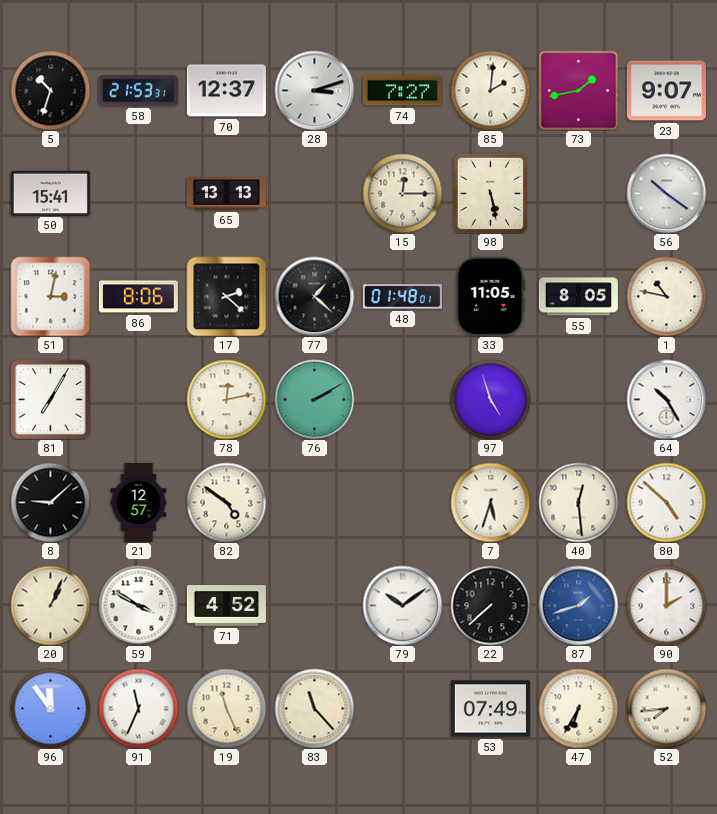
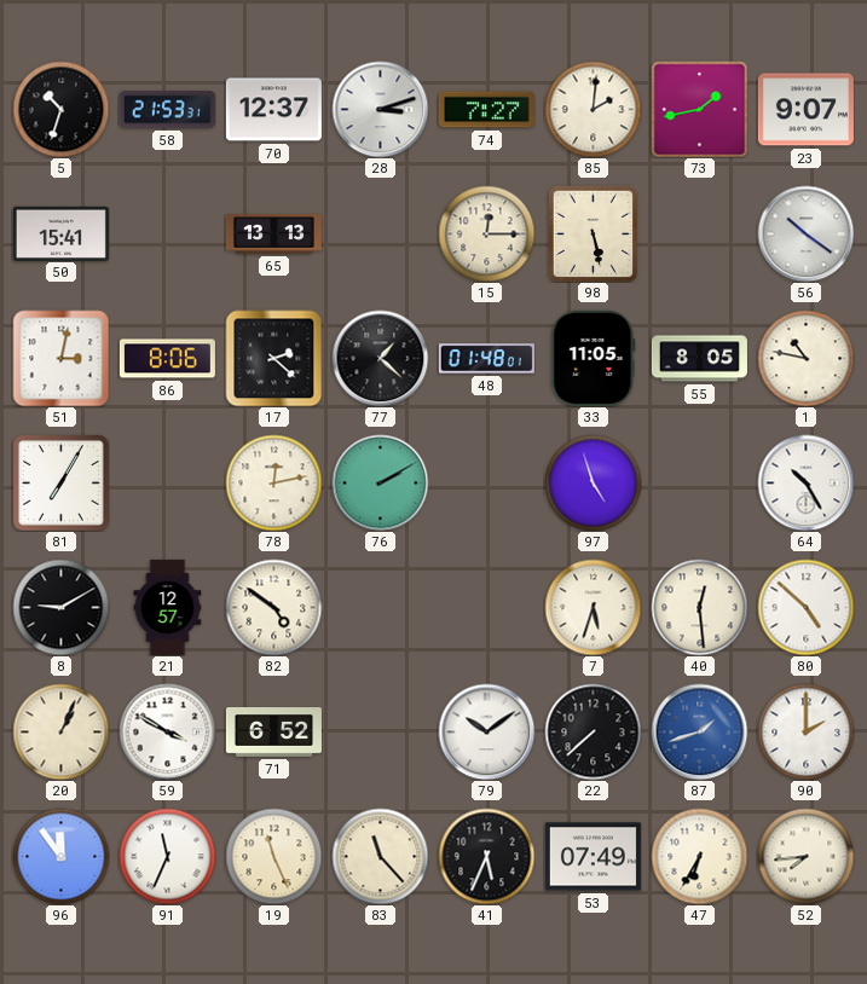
8: 9:08 -> 9:10 (60, 607)
71: 4:52 -> 6:52 (273, 733)
41: none -> 5:34 (486, 856)
